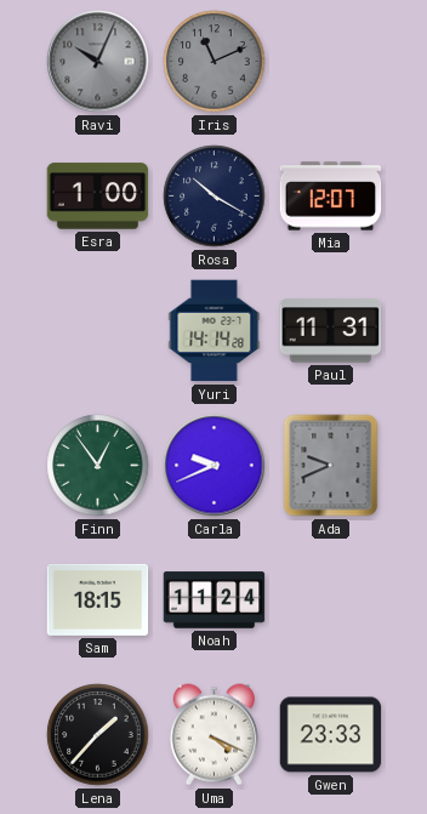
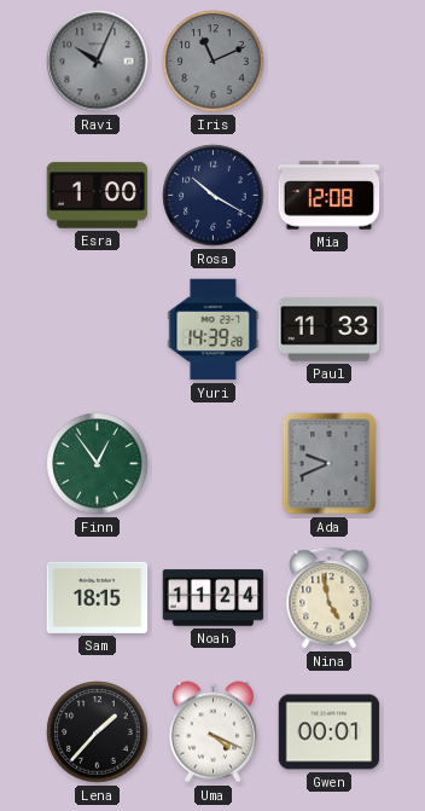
Mia: 12:07 -> 12:08 (330, 196)
Yuri: 14:14 -> 14:39 (214, 330)
Paul: 11:31 -> 11:33 (330, 330)
Carla: 9:41 -> none (215, 466)
Nina: none -> 4:58 (330, 598)
Gwen: 23:33 -> 00:01 (330, 732)
